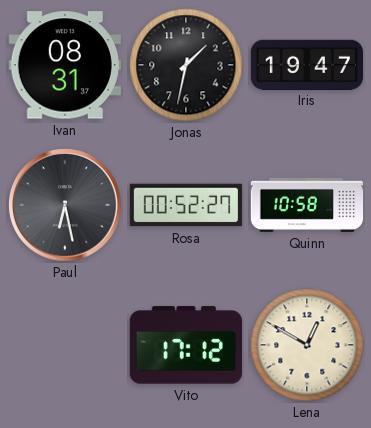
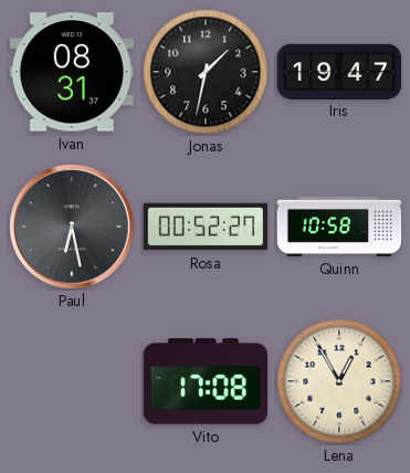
Vito: 17:12 -> 17:08 (206, 381)
Lena: 12:50 -> 12:55 (339, 381)
